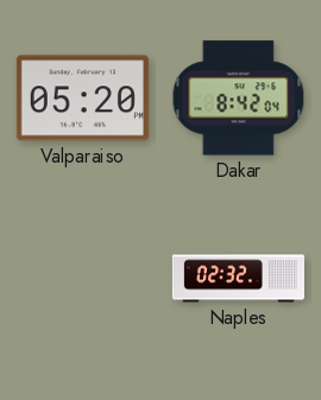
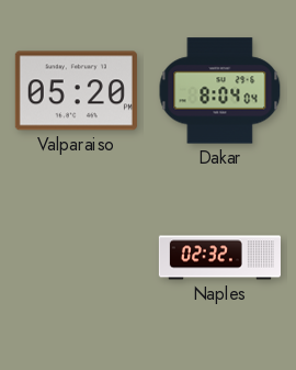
Dakar: 8:42 -> 8:04 (220, 91)
